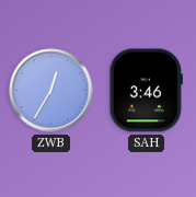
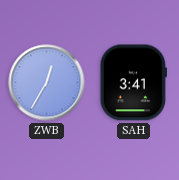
SAH: 3:46 -> 3:41 (133, 83)
